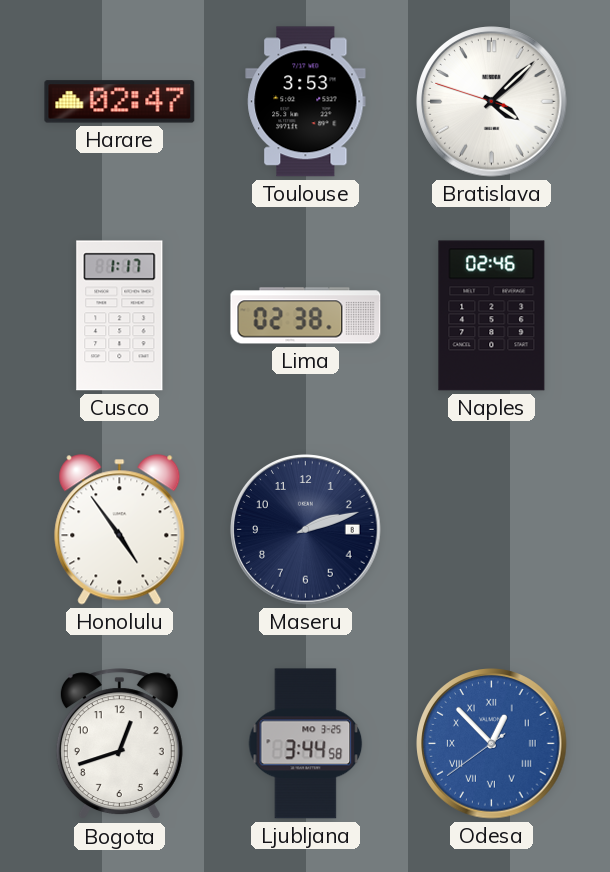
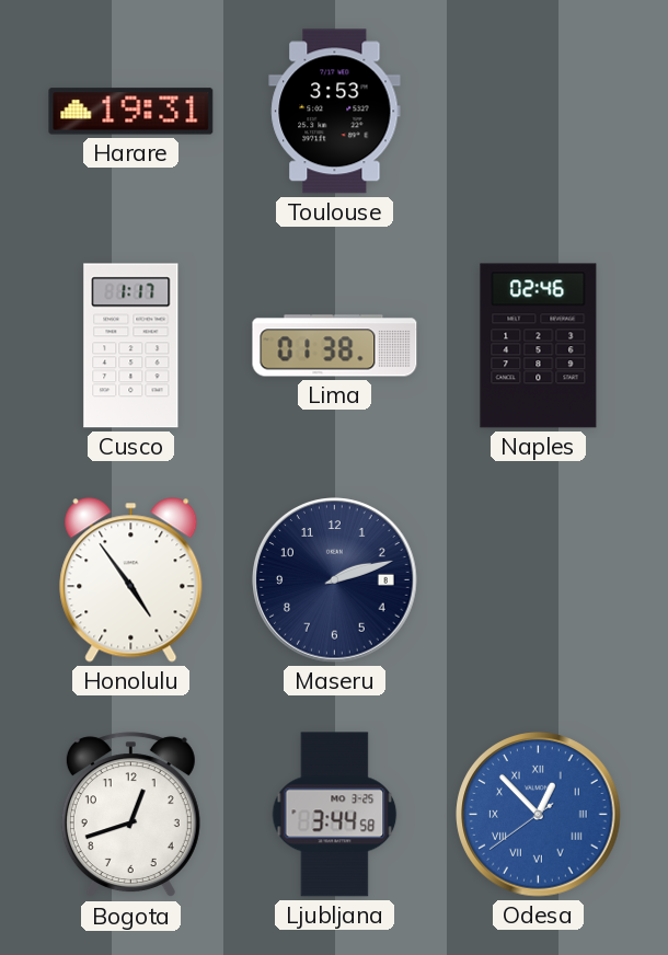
Harare: 02:47 -> 19:31 (131, 112)
Bratislava: 4:07 -> none (492, 102)
Lima: 02:38 -> 01:38 (335, 346)
